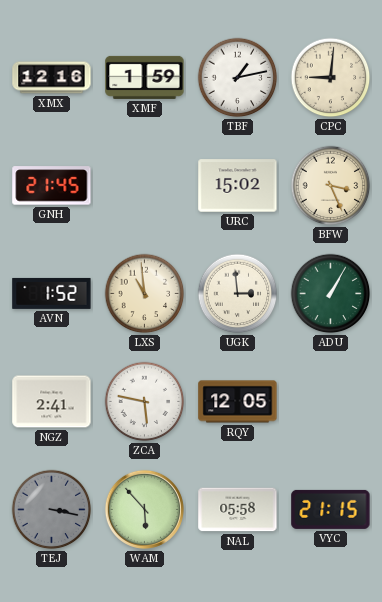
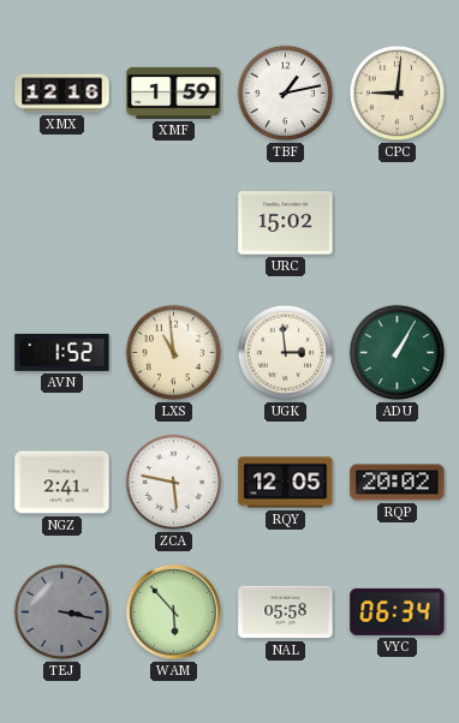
GNH: 21:45 -> none (52, 186)
BFW: 3:26 -> none (331, 186)
RQP: none -> 20:02 (398, 483)
VYC: 21:15 -> 06:34 (398, 611)
